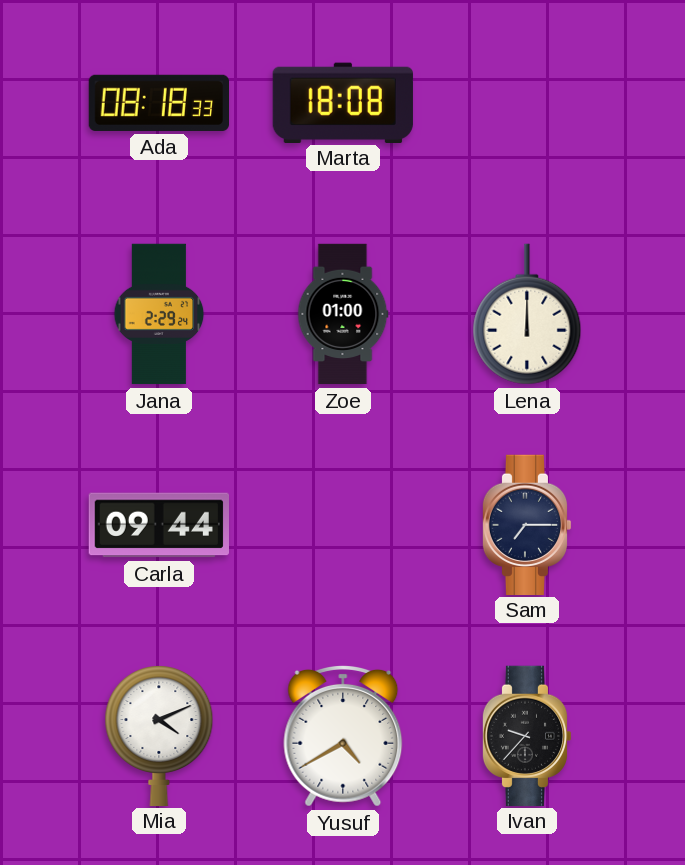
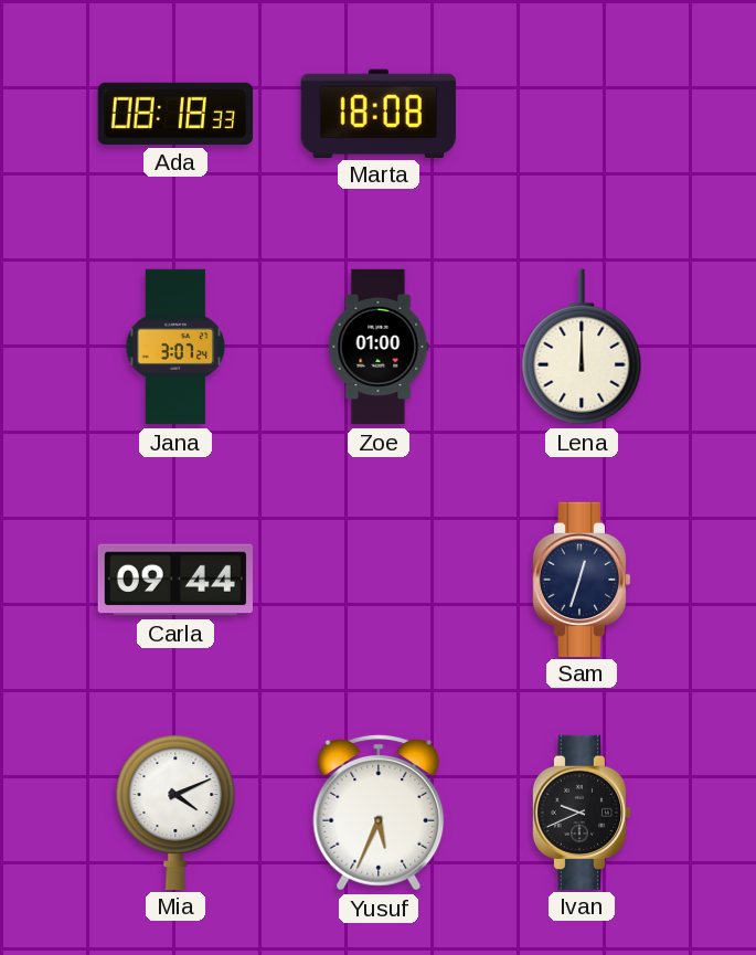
Jana: 2:29 -> 3:07 (175, 347)
Sam: 7:15 -> 12:33 (582, 579)
Yusuf: 4:40 -> 5:34 (379, 813)
Ivan: 9:37 -> 9:41 (582, 811)
